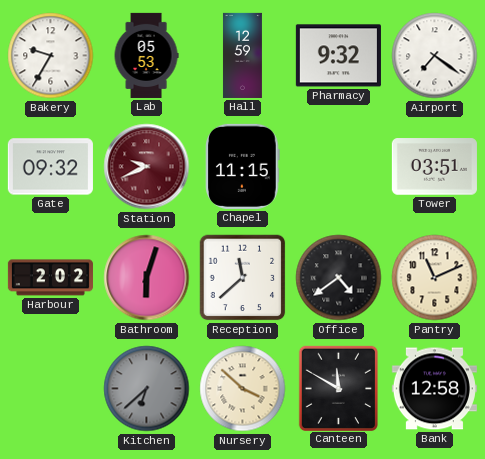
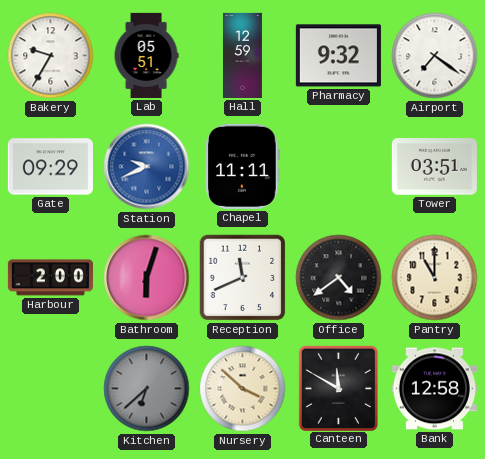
Lab: 05:53 -> 05:51 (146, 55)
Gate: 09:32 -> 09:29 (50, 167)
Station dial: burgundy -> blue (147, 167)
Chapel: 11:15 -> 11:11 (243, 166)
Harbour: 2:02 -> 2:00 (50, 278)
Reception: 11:38 -> 11:41 (243, 278)
Pantry: 11:11 -> 11:00 (435, 278)
